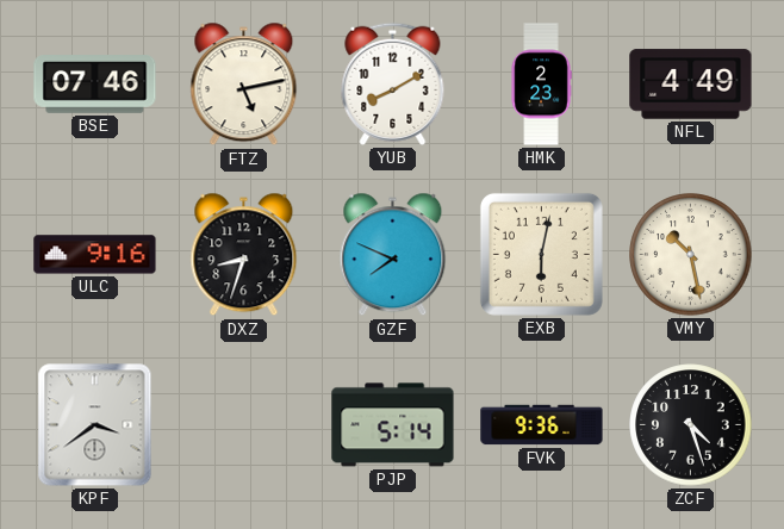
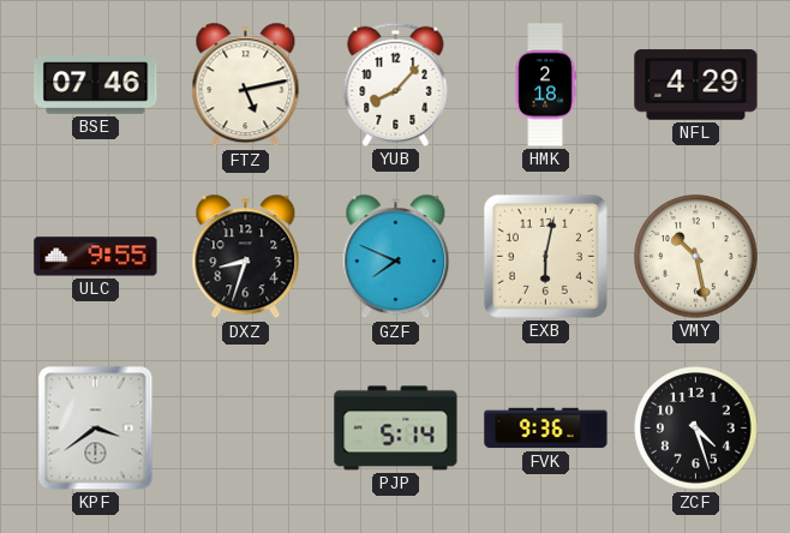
YUB: 8:10 -> 8:07 (396, 84)
HMK: 2:23 -> 2:18 (545, 85)
NFL: 4:49 -> 4:29 (696, 85)
ULC: 9:16 -> 9:55 (96, 257)
